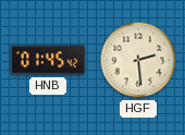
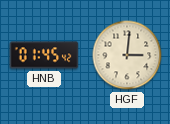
HGF: 2:29 -> 3:01 (127, 55)
